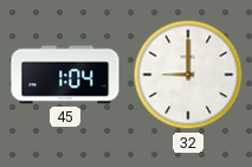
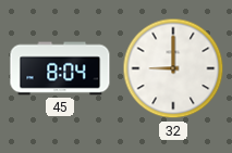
45: 1:04 -> 8:04 (60, 68)
